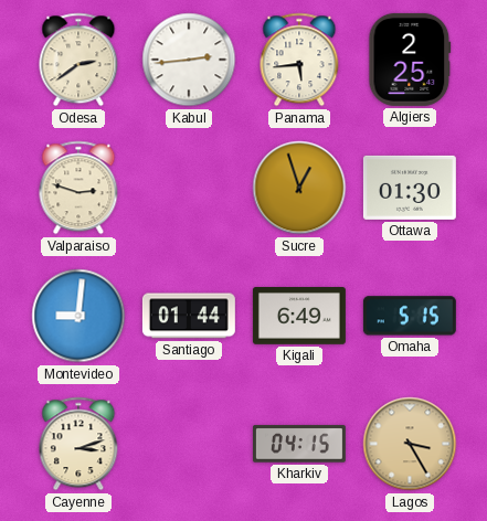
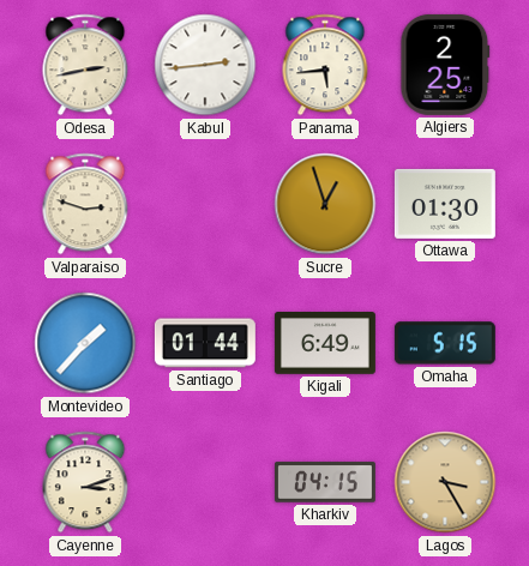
Odesa: 2:39 -> 2:43 (85, 65)
Montevideo: 9:01 -> 1:37 (85, 343)
